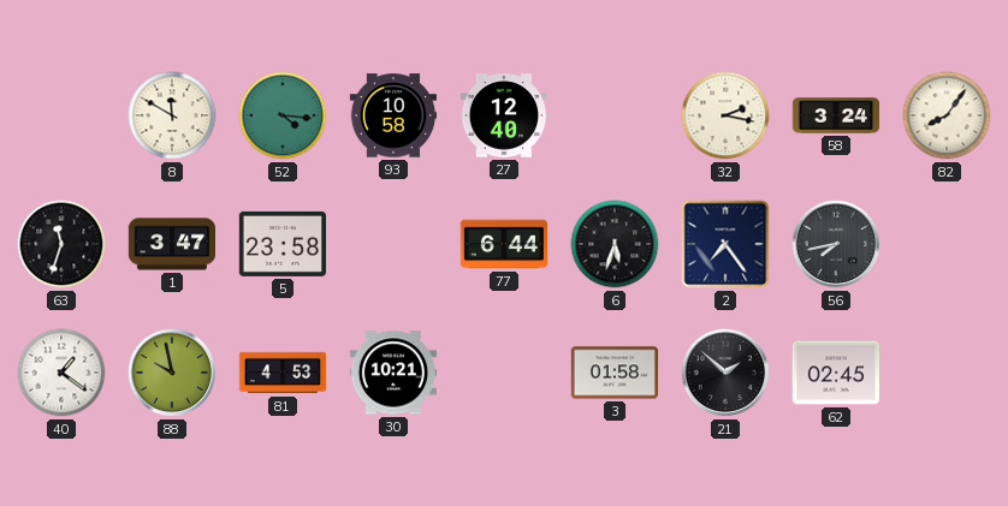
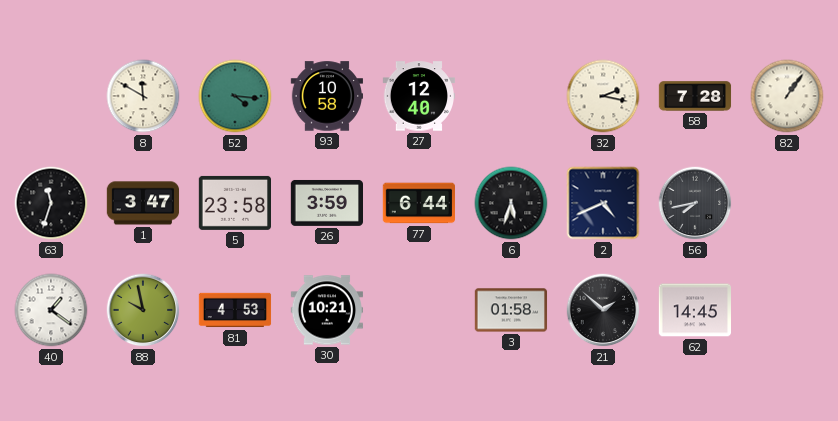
58: 3:24 -> 7:28 (695, 96)
82: 8:06 -> 1:06 (787, 96)
26: none -> 3:59 (326, 203)
2: 7:24 -> 4:41 (603, 203)
62: 02:45 -> 14:45 (694, 310)
